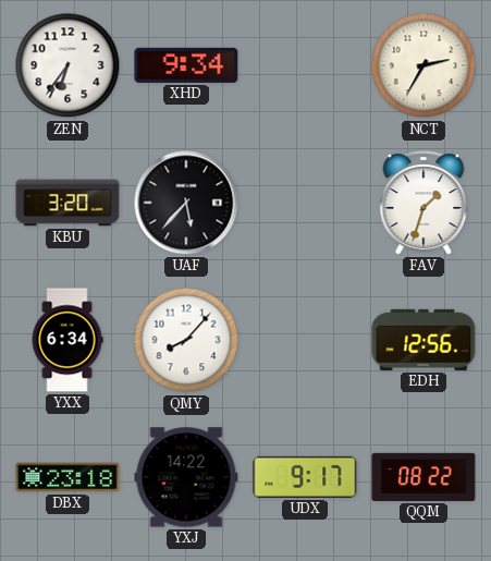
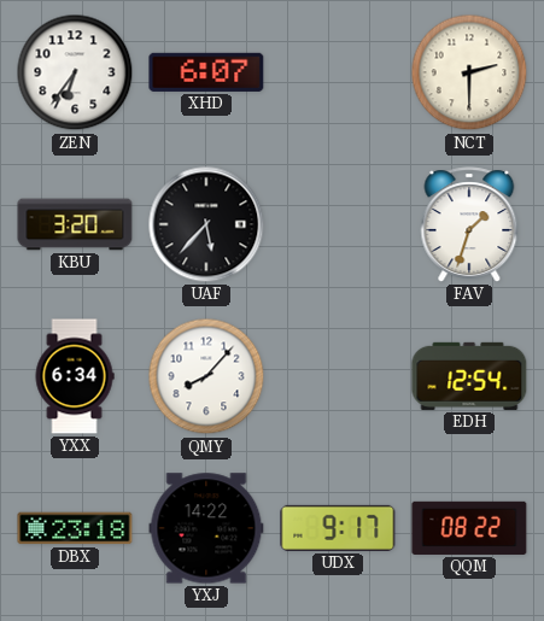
XHD: 9:34 -> 6:07 (206, 72)
NCT: 2:35 -> 2:30 (469, 72)
EDH: 12:56 -> 12:54 (469, 376)
